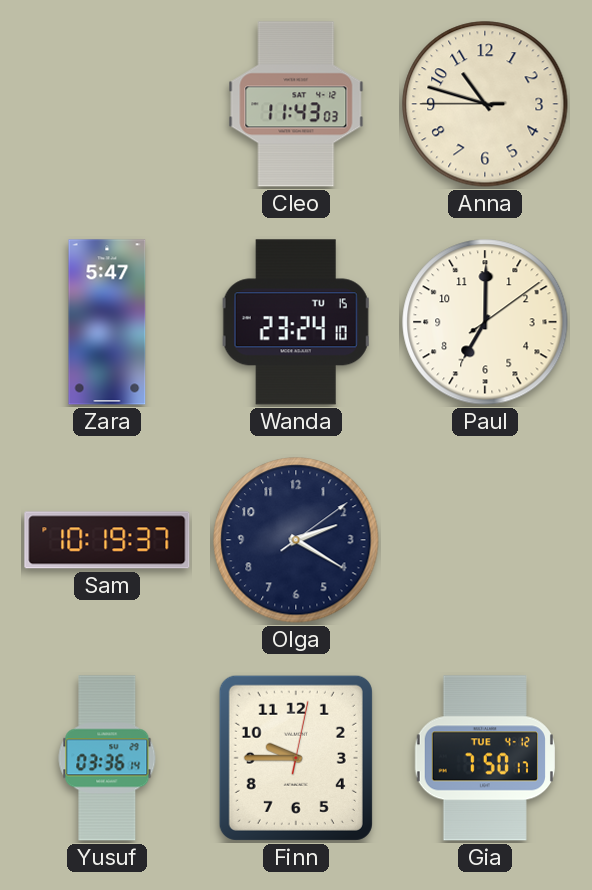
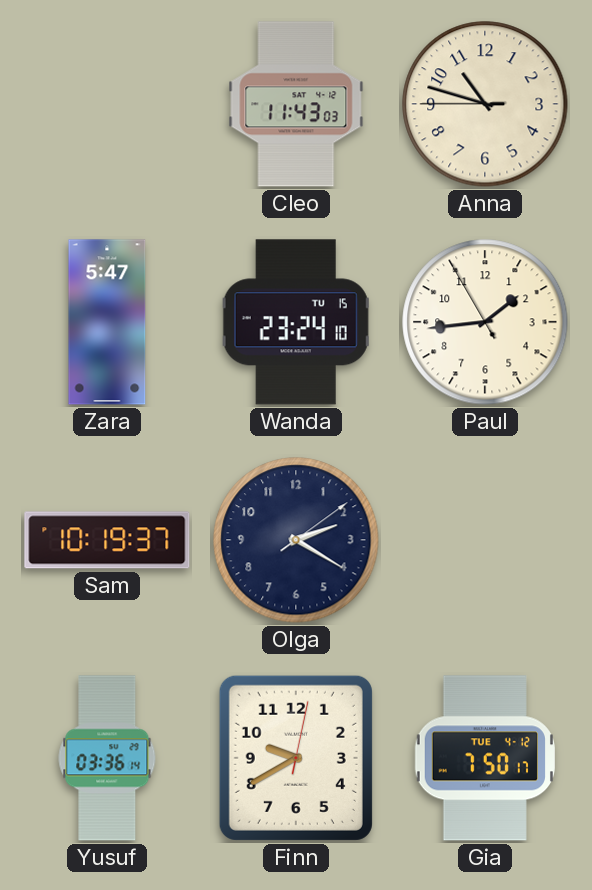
Paul: 7:00 -> 1:43 (485, 322)
Finn: 9:45 -> 9:40 (296, 758)
